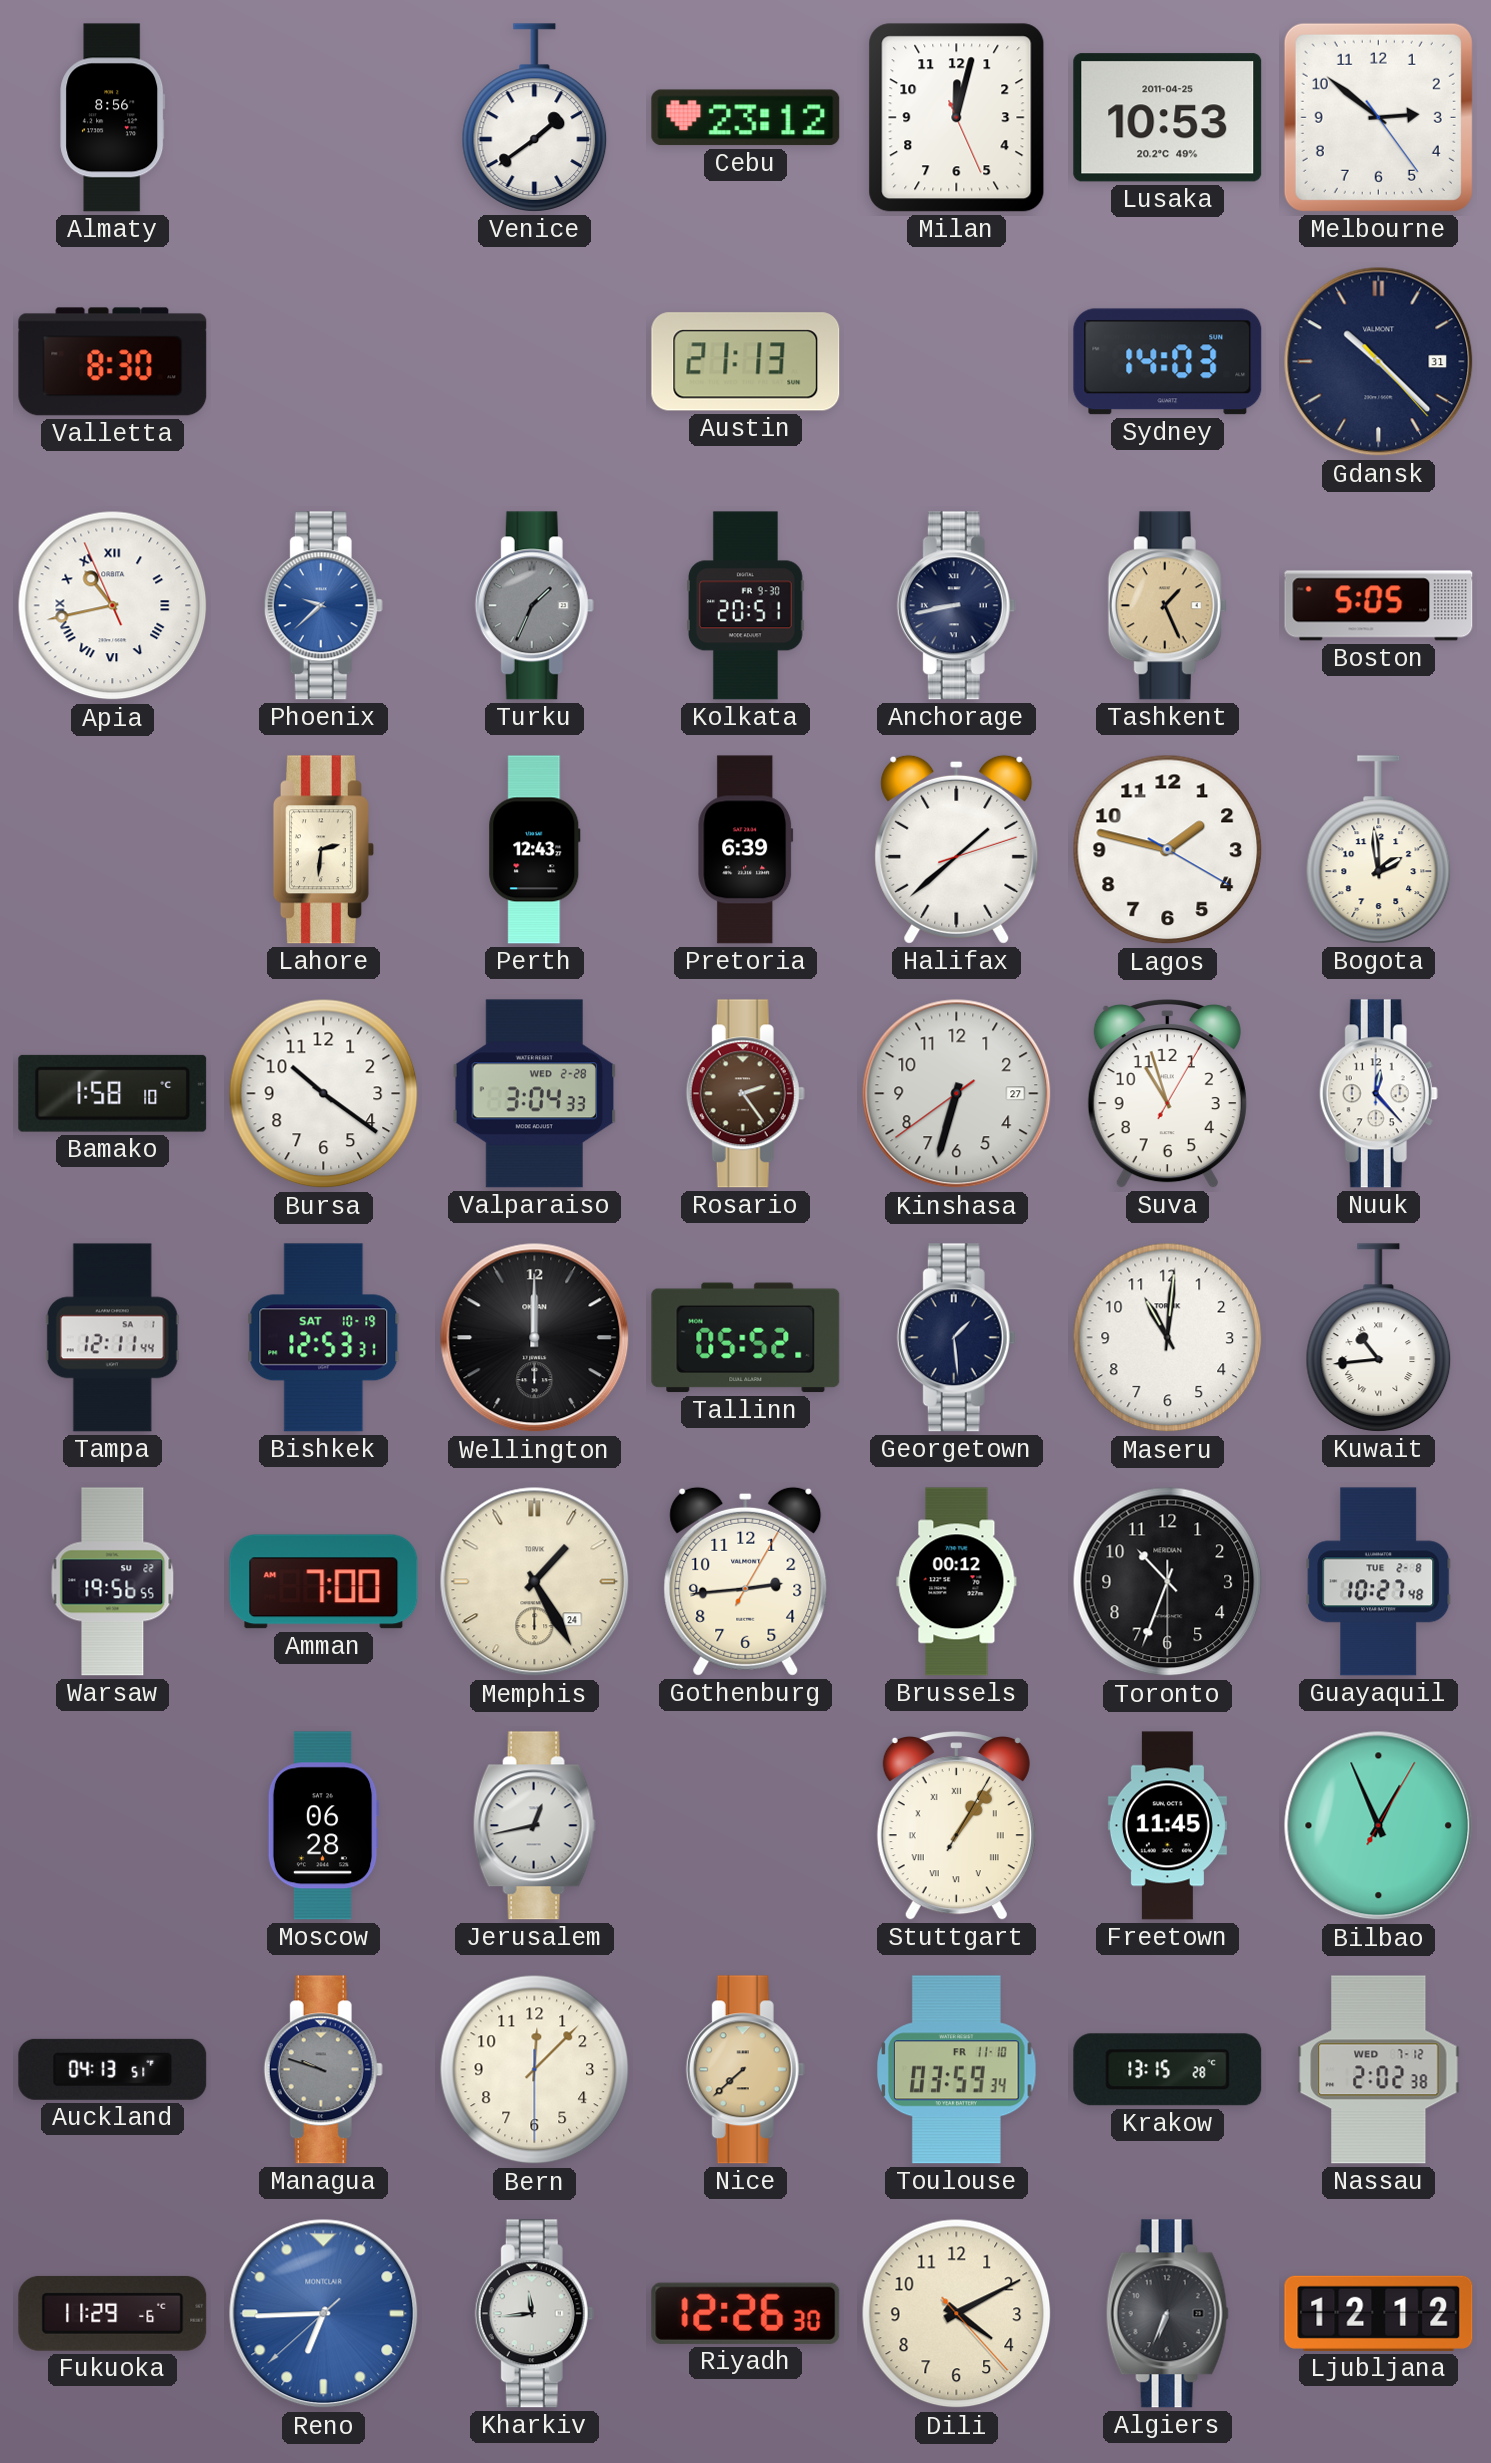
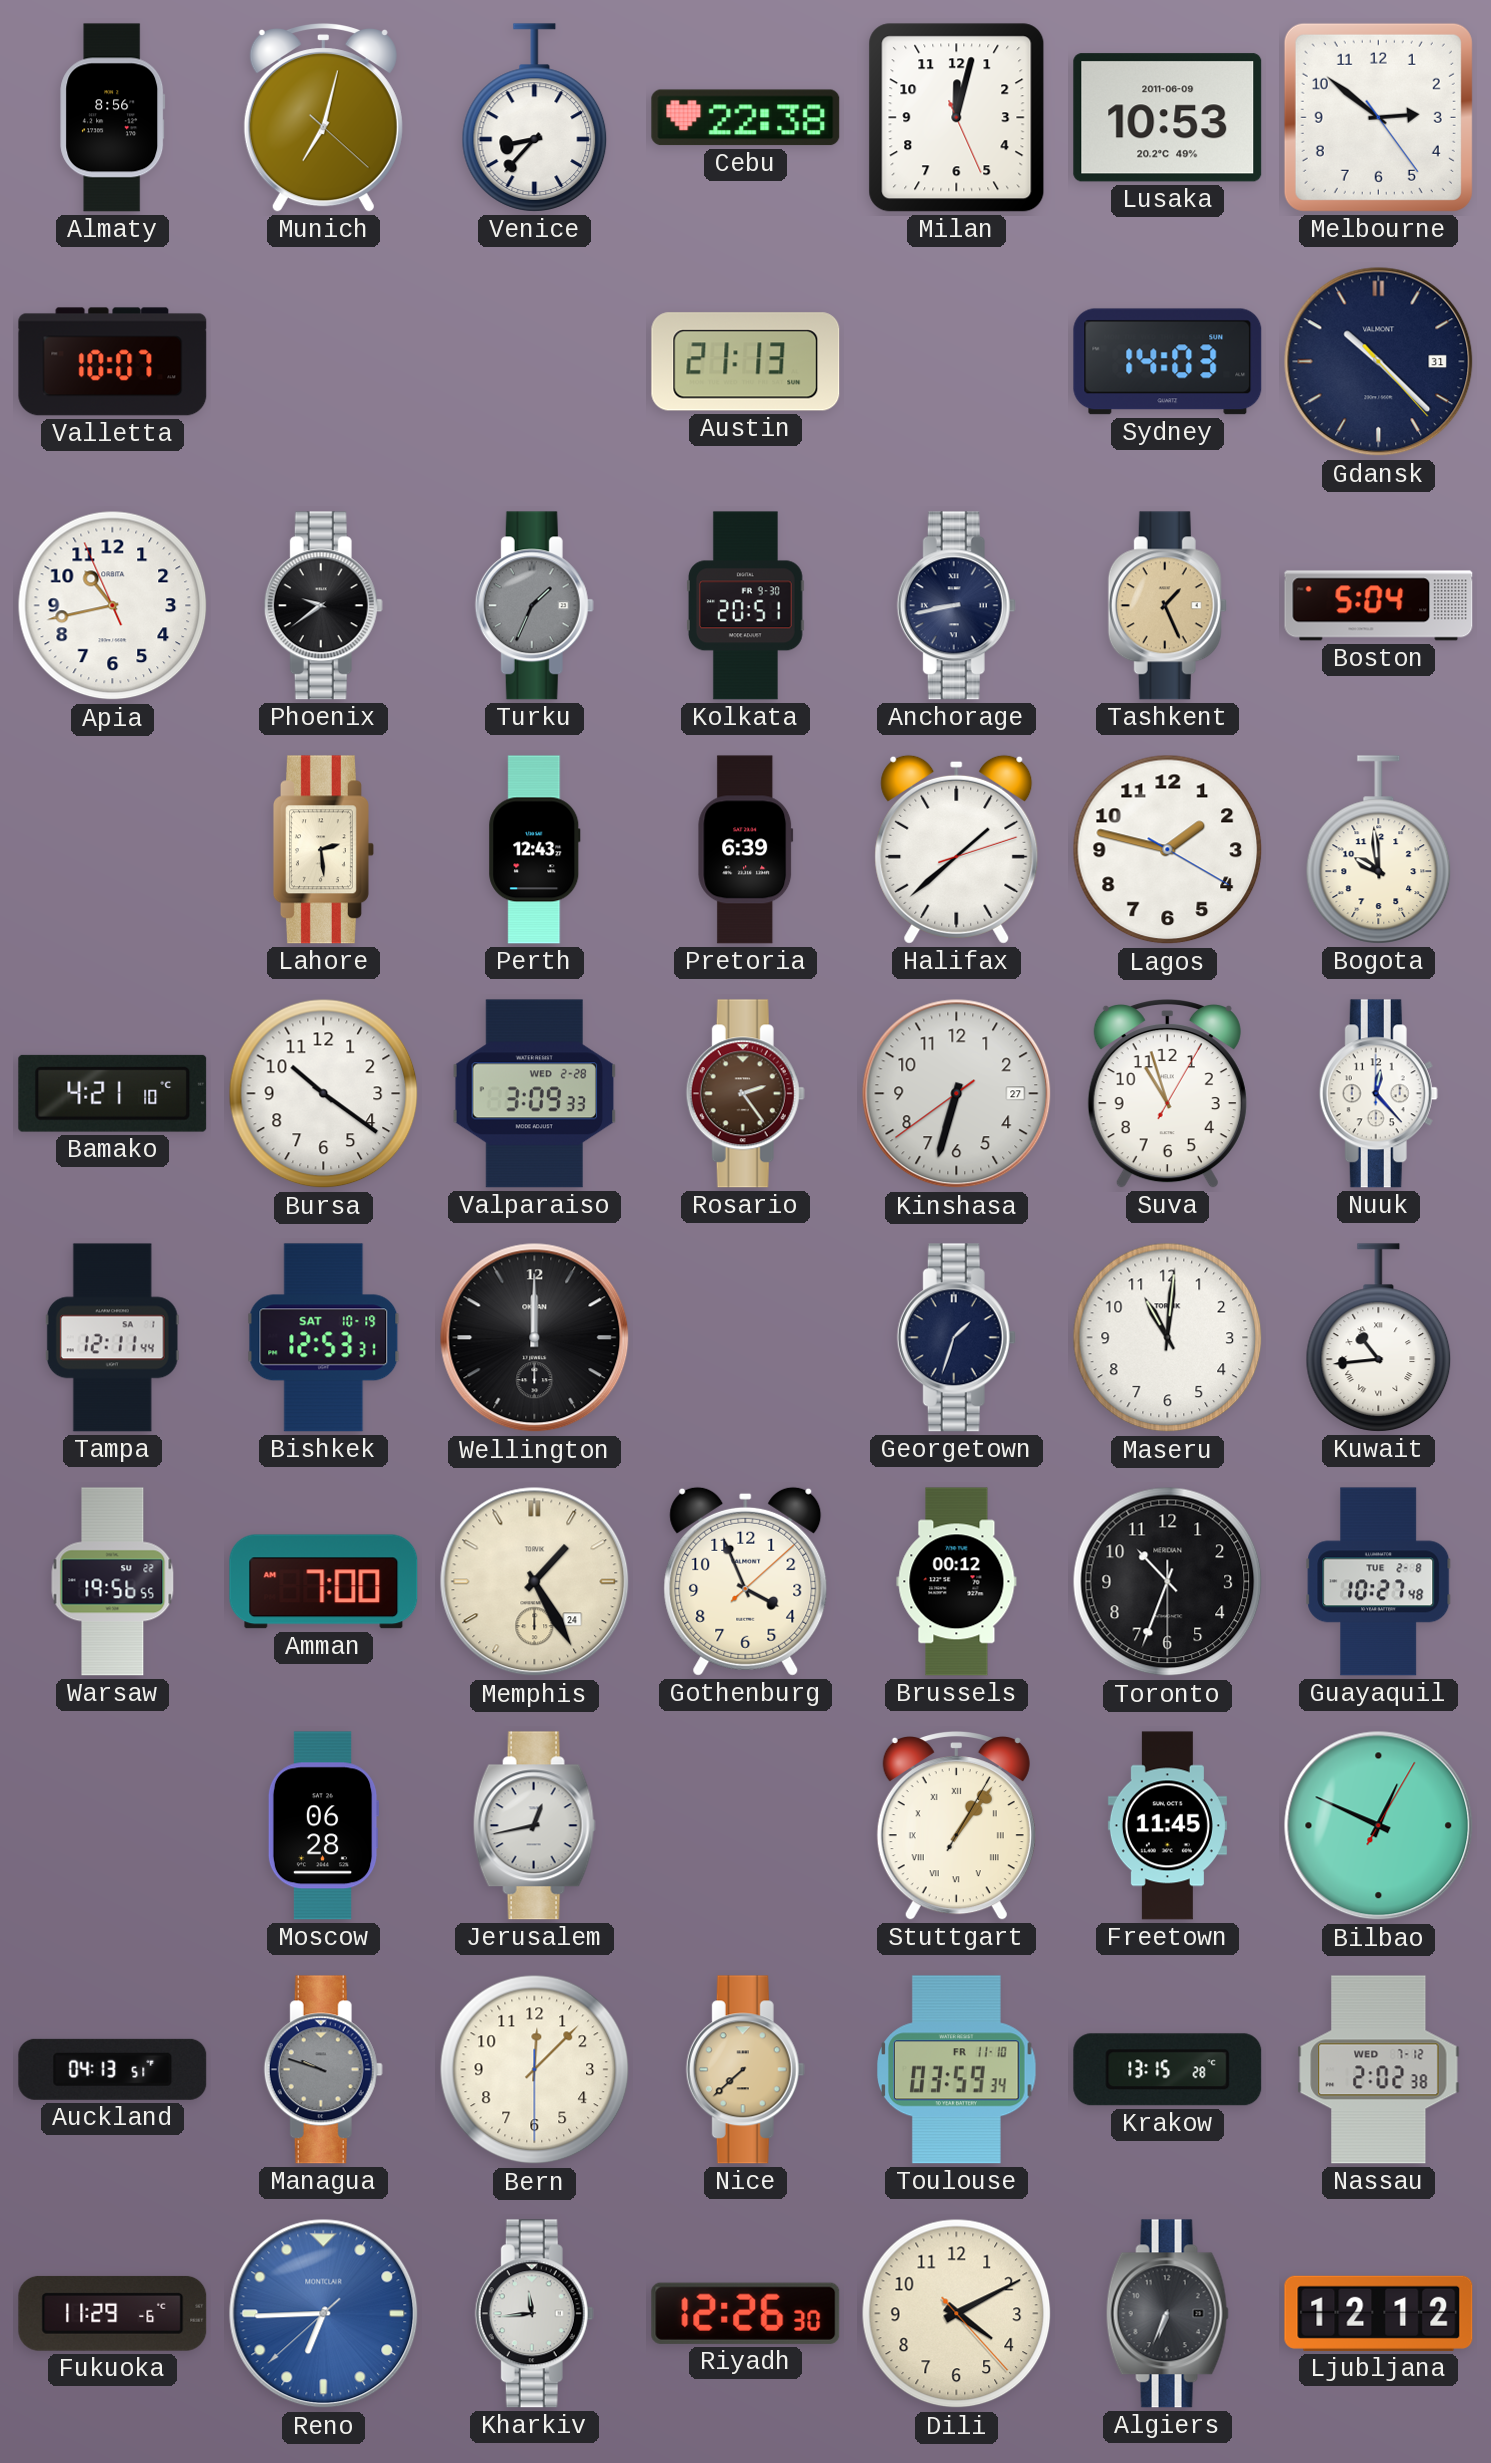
Munich: none -> 7:02 (323, 118)
Venice: 1:39 -> 8:37 (535, 118)
Cebu: 23:12 -> 22:38 (746, 118)
Lusaka date: 2011-04-25 -> 2011-06-09 (1168, 118)
Valletta: 8:30 -> 10:07 (113, 362)
Apia numerals: Roman -> Arabic (113, 606)
Phoenix: 9:38 -> 9:39 (323, 606)
Phoenix dial: blue -> black (323, 606)
Boston: 5:05 -> 5:04 (1379, 606)
Lahore: 2:31 -> 2:29 (323, 850)
Bogota: 1:59 -> 9:59 (1379, 850)
Bamako: 1:58 -> 4:21 (113, 1093)
Valparaiso: 3:04 -> 3:09 (535, 1094)
Tallinn: 05:52 -> none (746, 1338)
Georgetown: 1:29 -> 1:33 (956, 1338)
Gothenburg: 2:44 -> 3:56 (746, 1581)
Bilbao: 12:56 -> 12:49 (1379, 1826)
